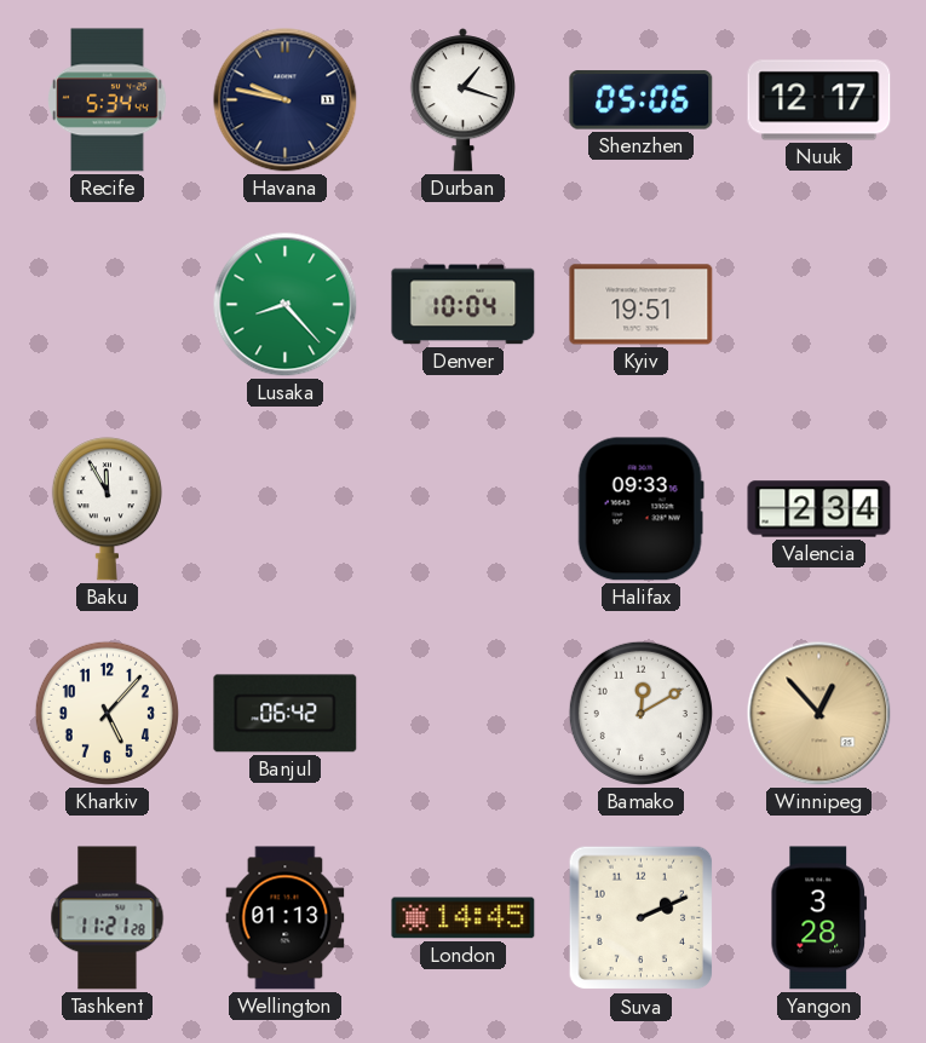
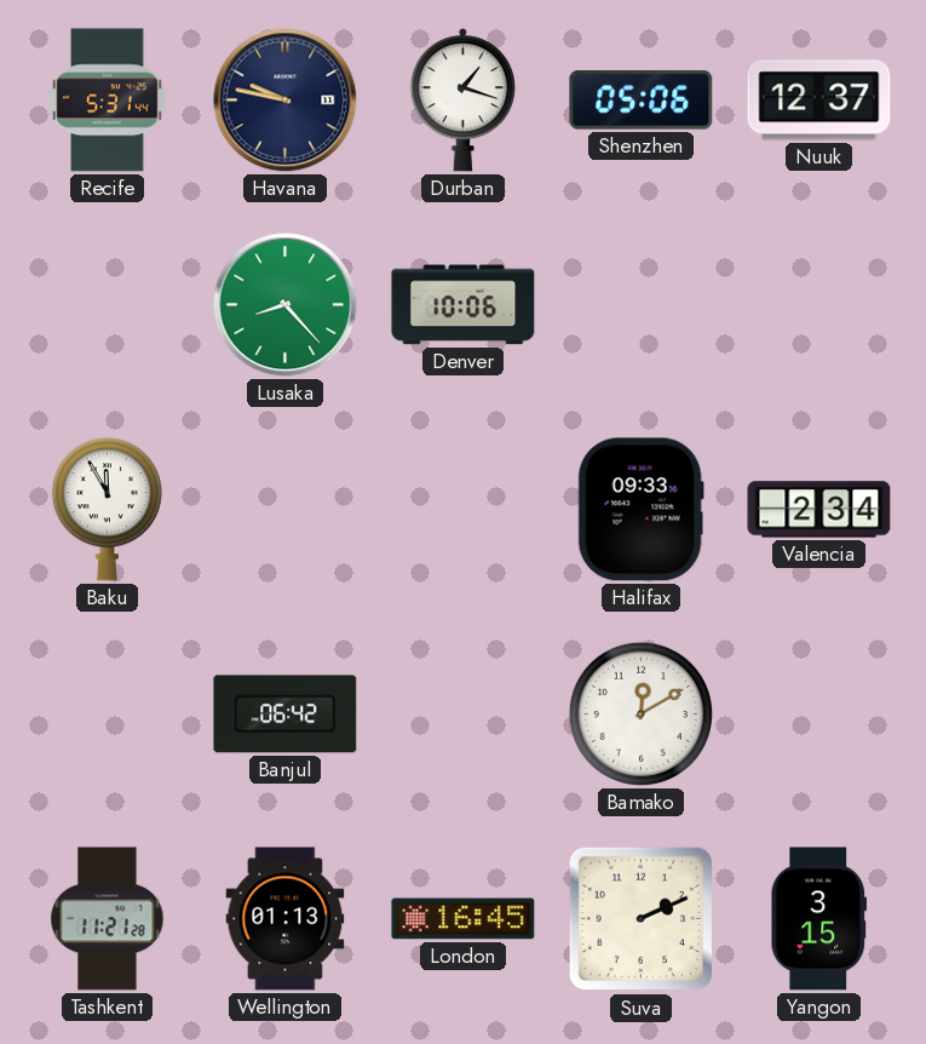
Recife: 5:34 -> 5:31 (108, 101)
Nuuk: 12:17 -> 12:37 (819, 101)
Denver: 10:04 -> 10:06 (464, 305)
Kyiv: 19:51 -> none (642, 305)
Kharkiv: 5:07 -> none (107, 713)
Winnipeg: 12:53 -> none (819, 714)
London: 14:45 -> 16:45 (464, 919)
Yangon: 3:28 -> 3:15 (819, 919)
